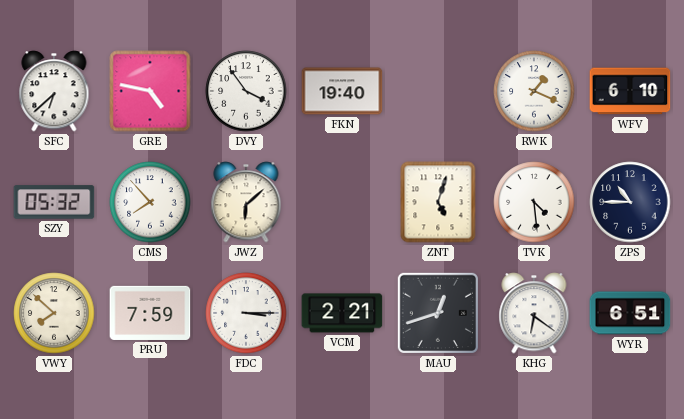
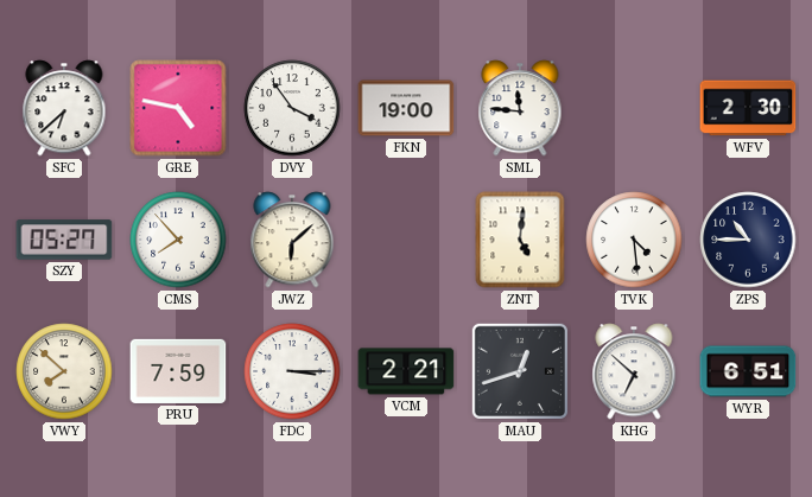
FKN: 19:40 -> 19:00 (406, 108)
SML: none -> 11:46 (520, 108)
RWK: 1:19 -> none (534, 91)
WFV: 6:10 -> 2:30 (748, 108)
SZY: 05:32 -> 05:27 (64, 240)
ZNT: 5:03 -> 5:01 (520, 240)
KHG: 6:21 -> 6:52 (634, 371)
